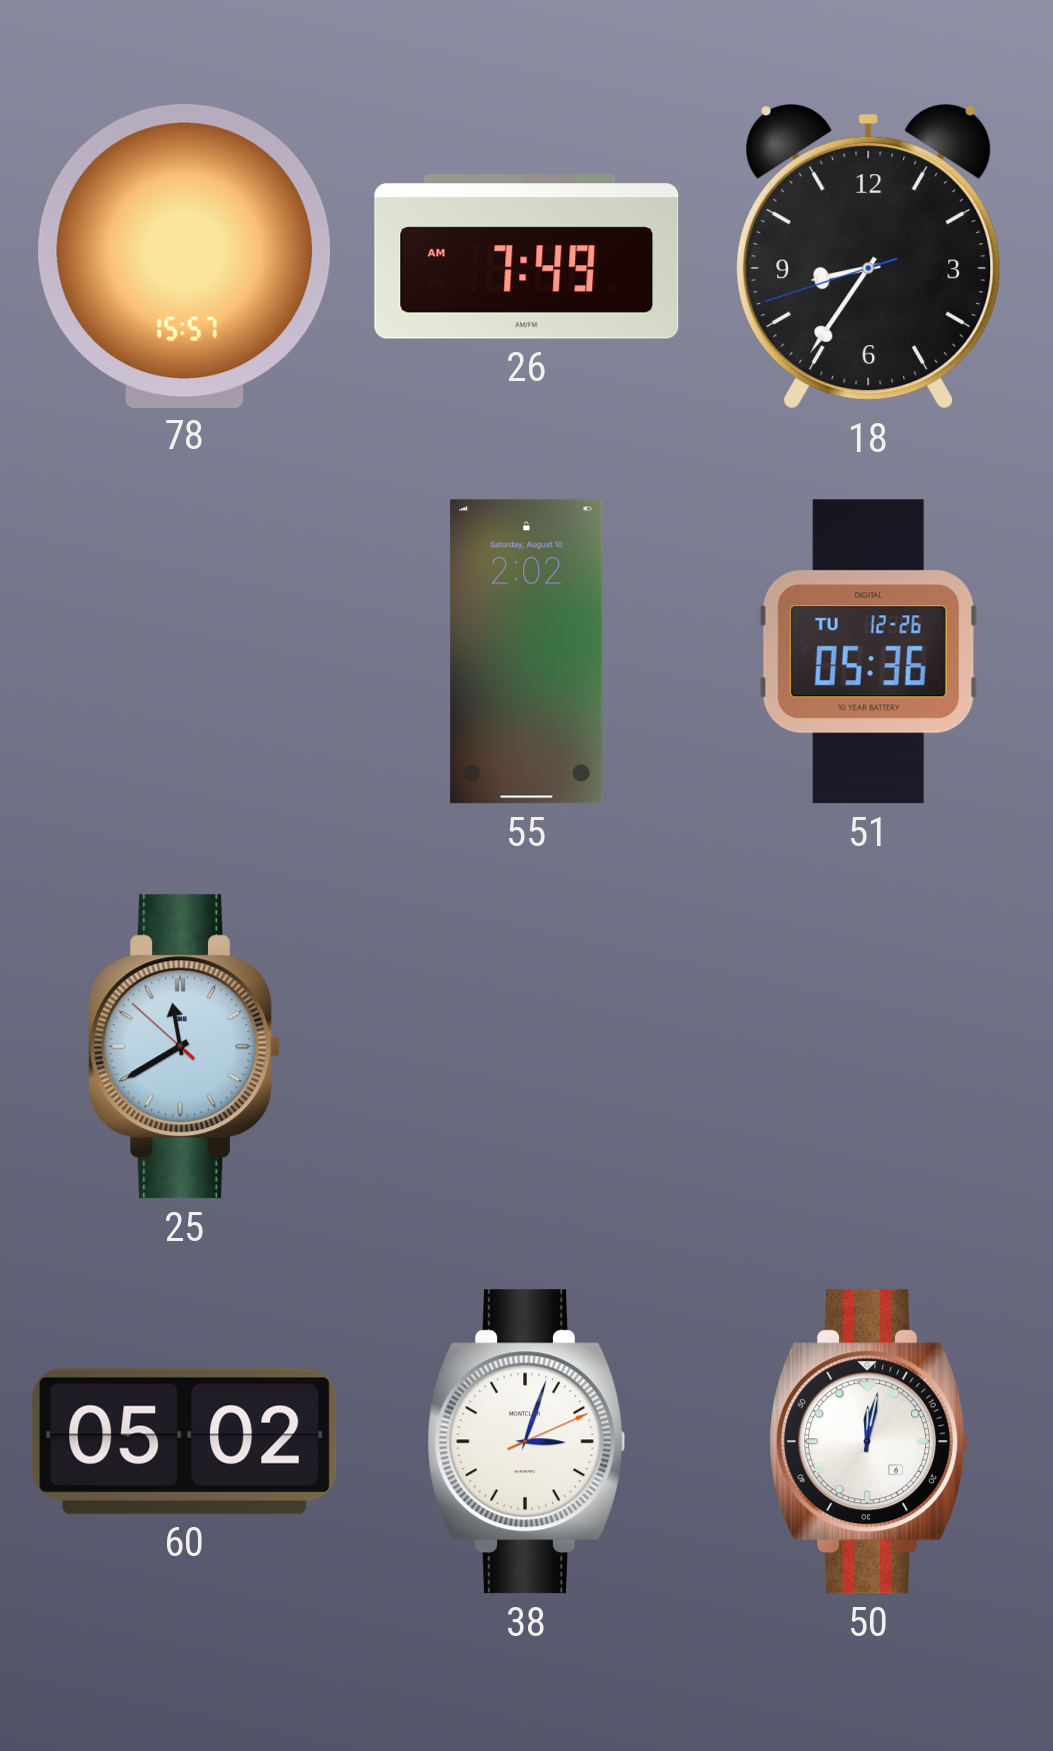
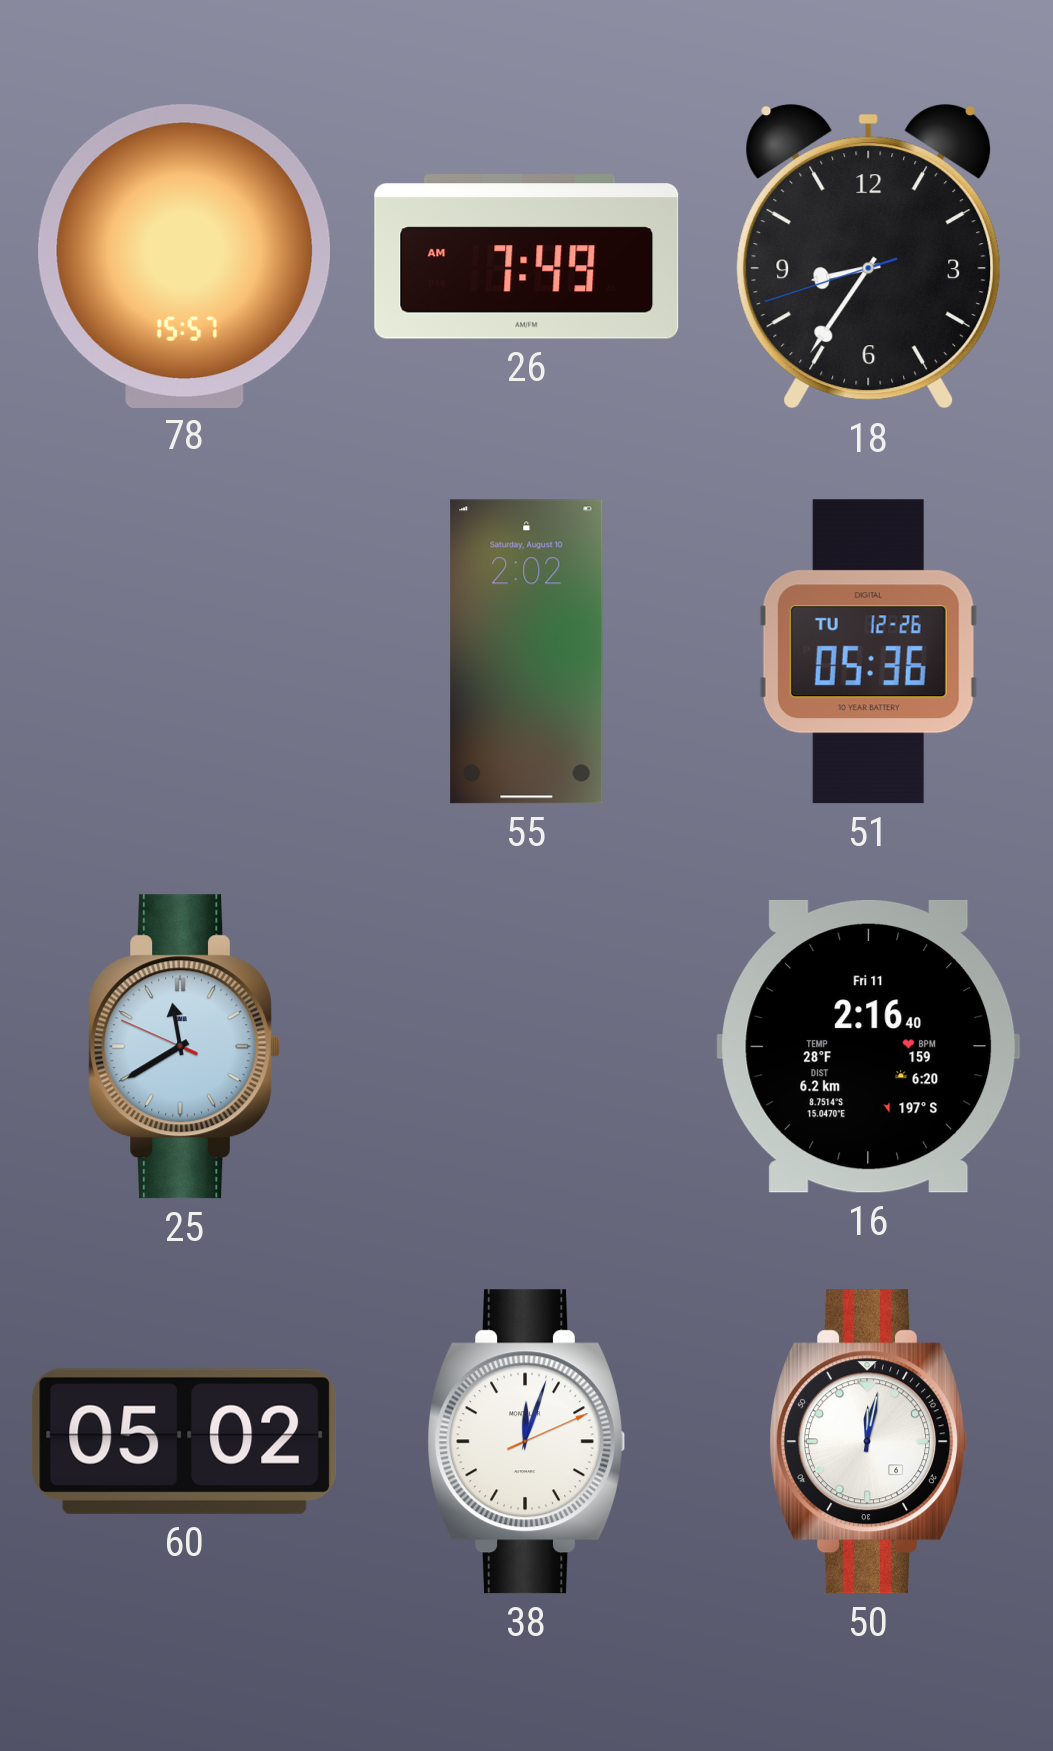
25: 11:39:52 -> 11:39:49 (184, 1047)
16: none -> 2:16 (869, 1046)
38: 3:03 -> 12:03 (526, 1442)
